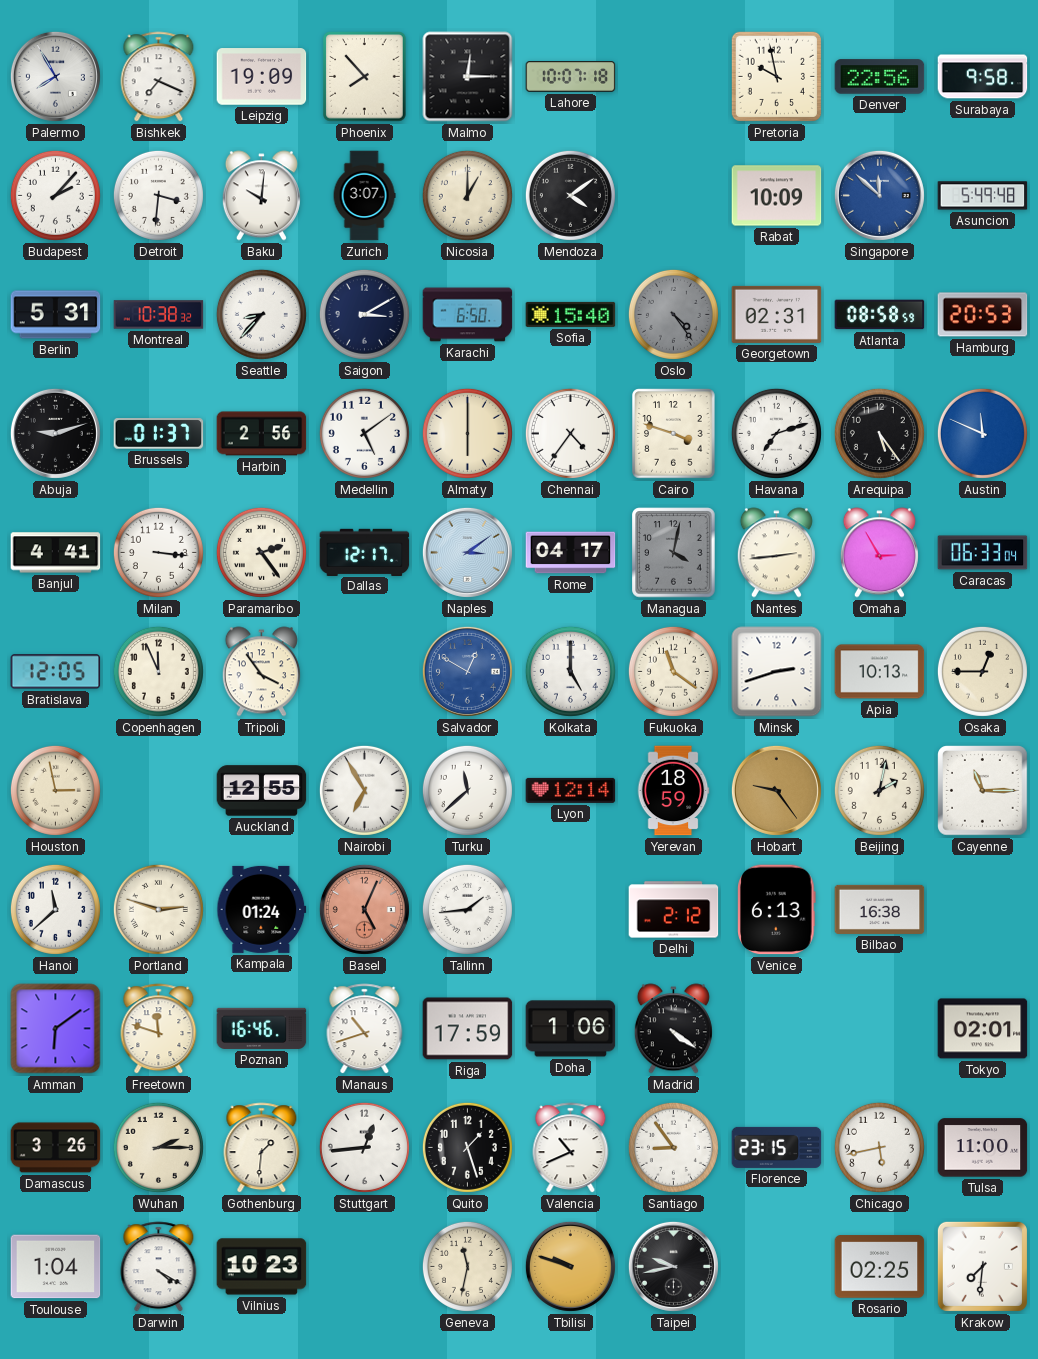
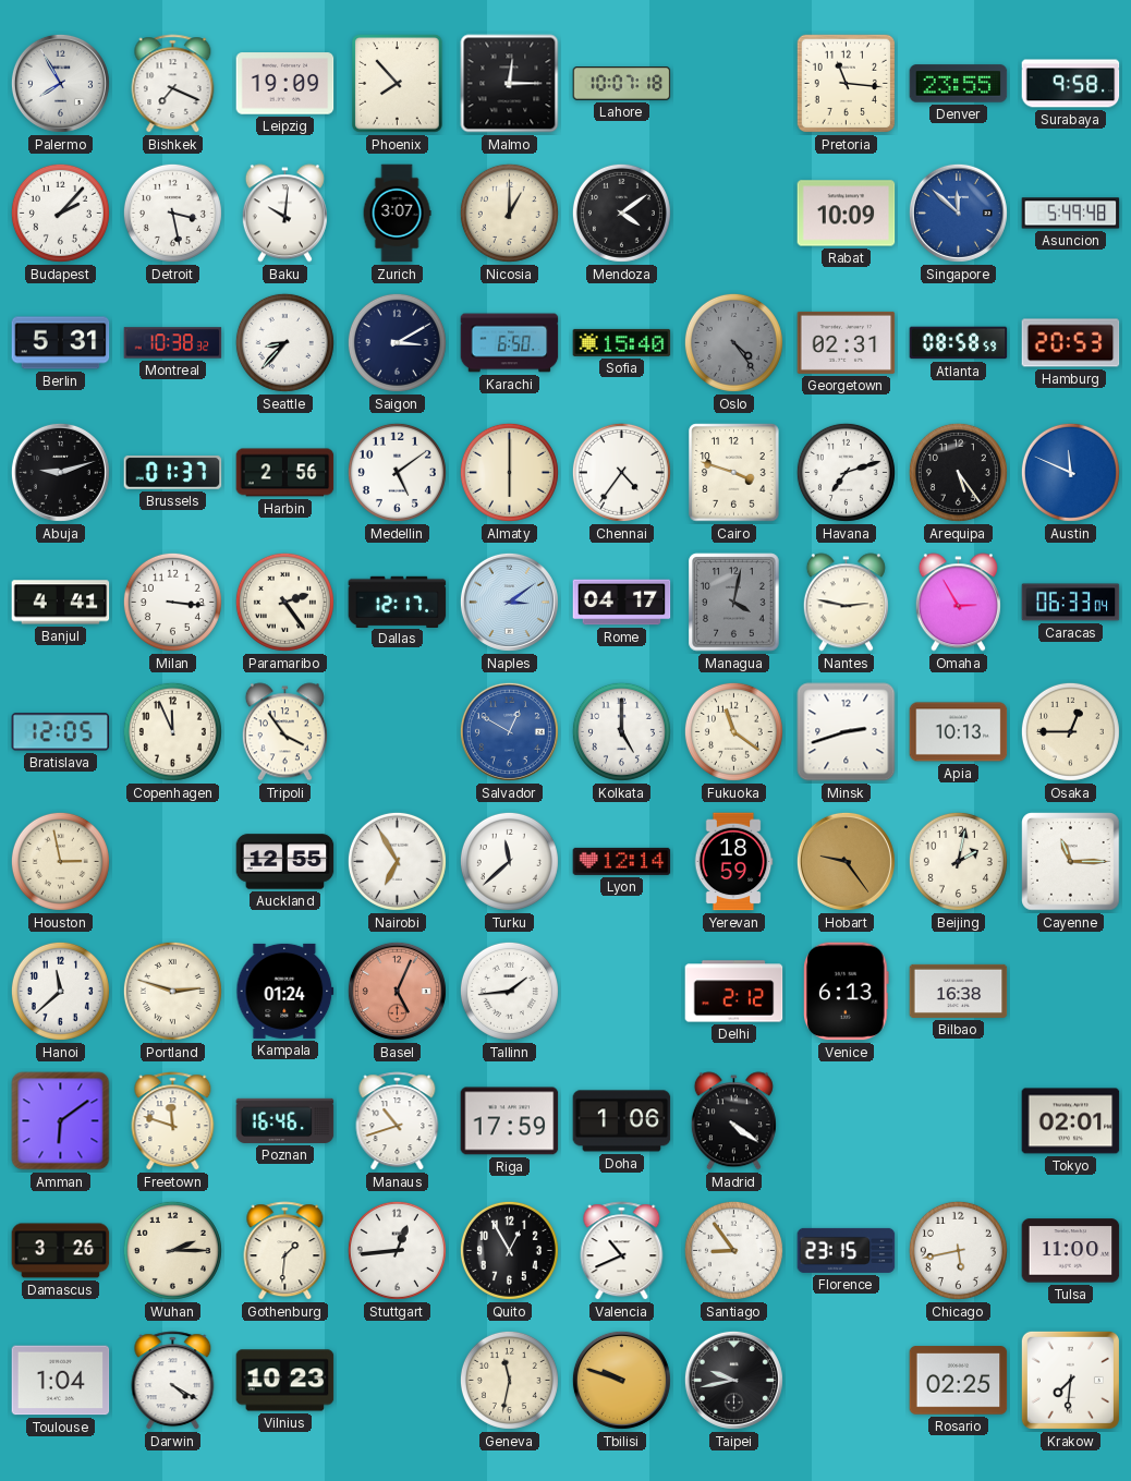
Pretoria: 9:58 -> 11:16 (846, 83)
Denver: 22:56 -> 23:55 (959, 84)
Detroit: 3:31 -> 3:28 (172, 213)
Nantes: 2:44 -> 2:47 (846, 603)
Quito: 1:27 -> 12:55 (509, 1250)
